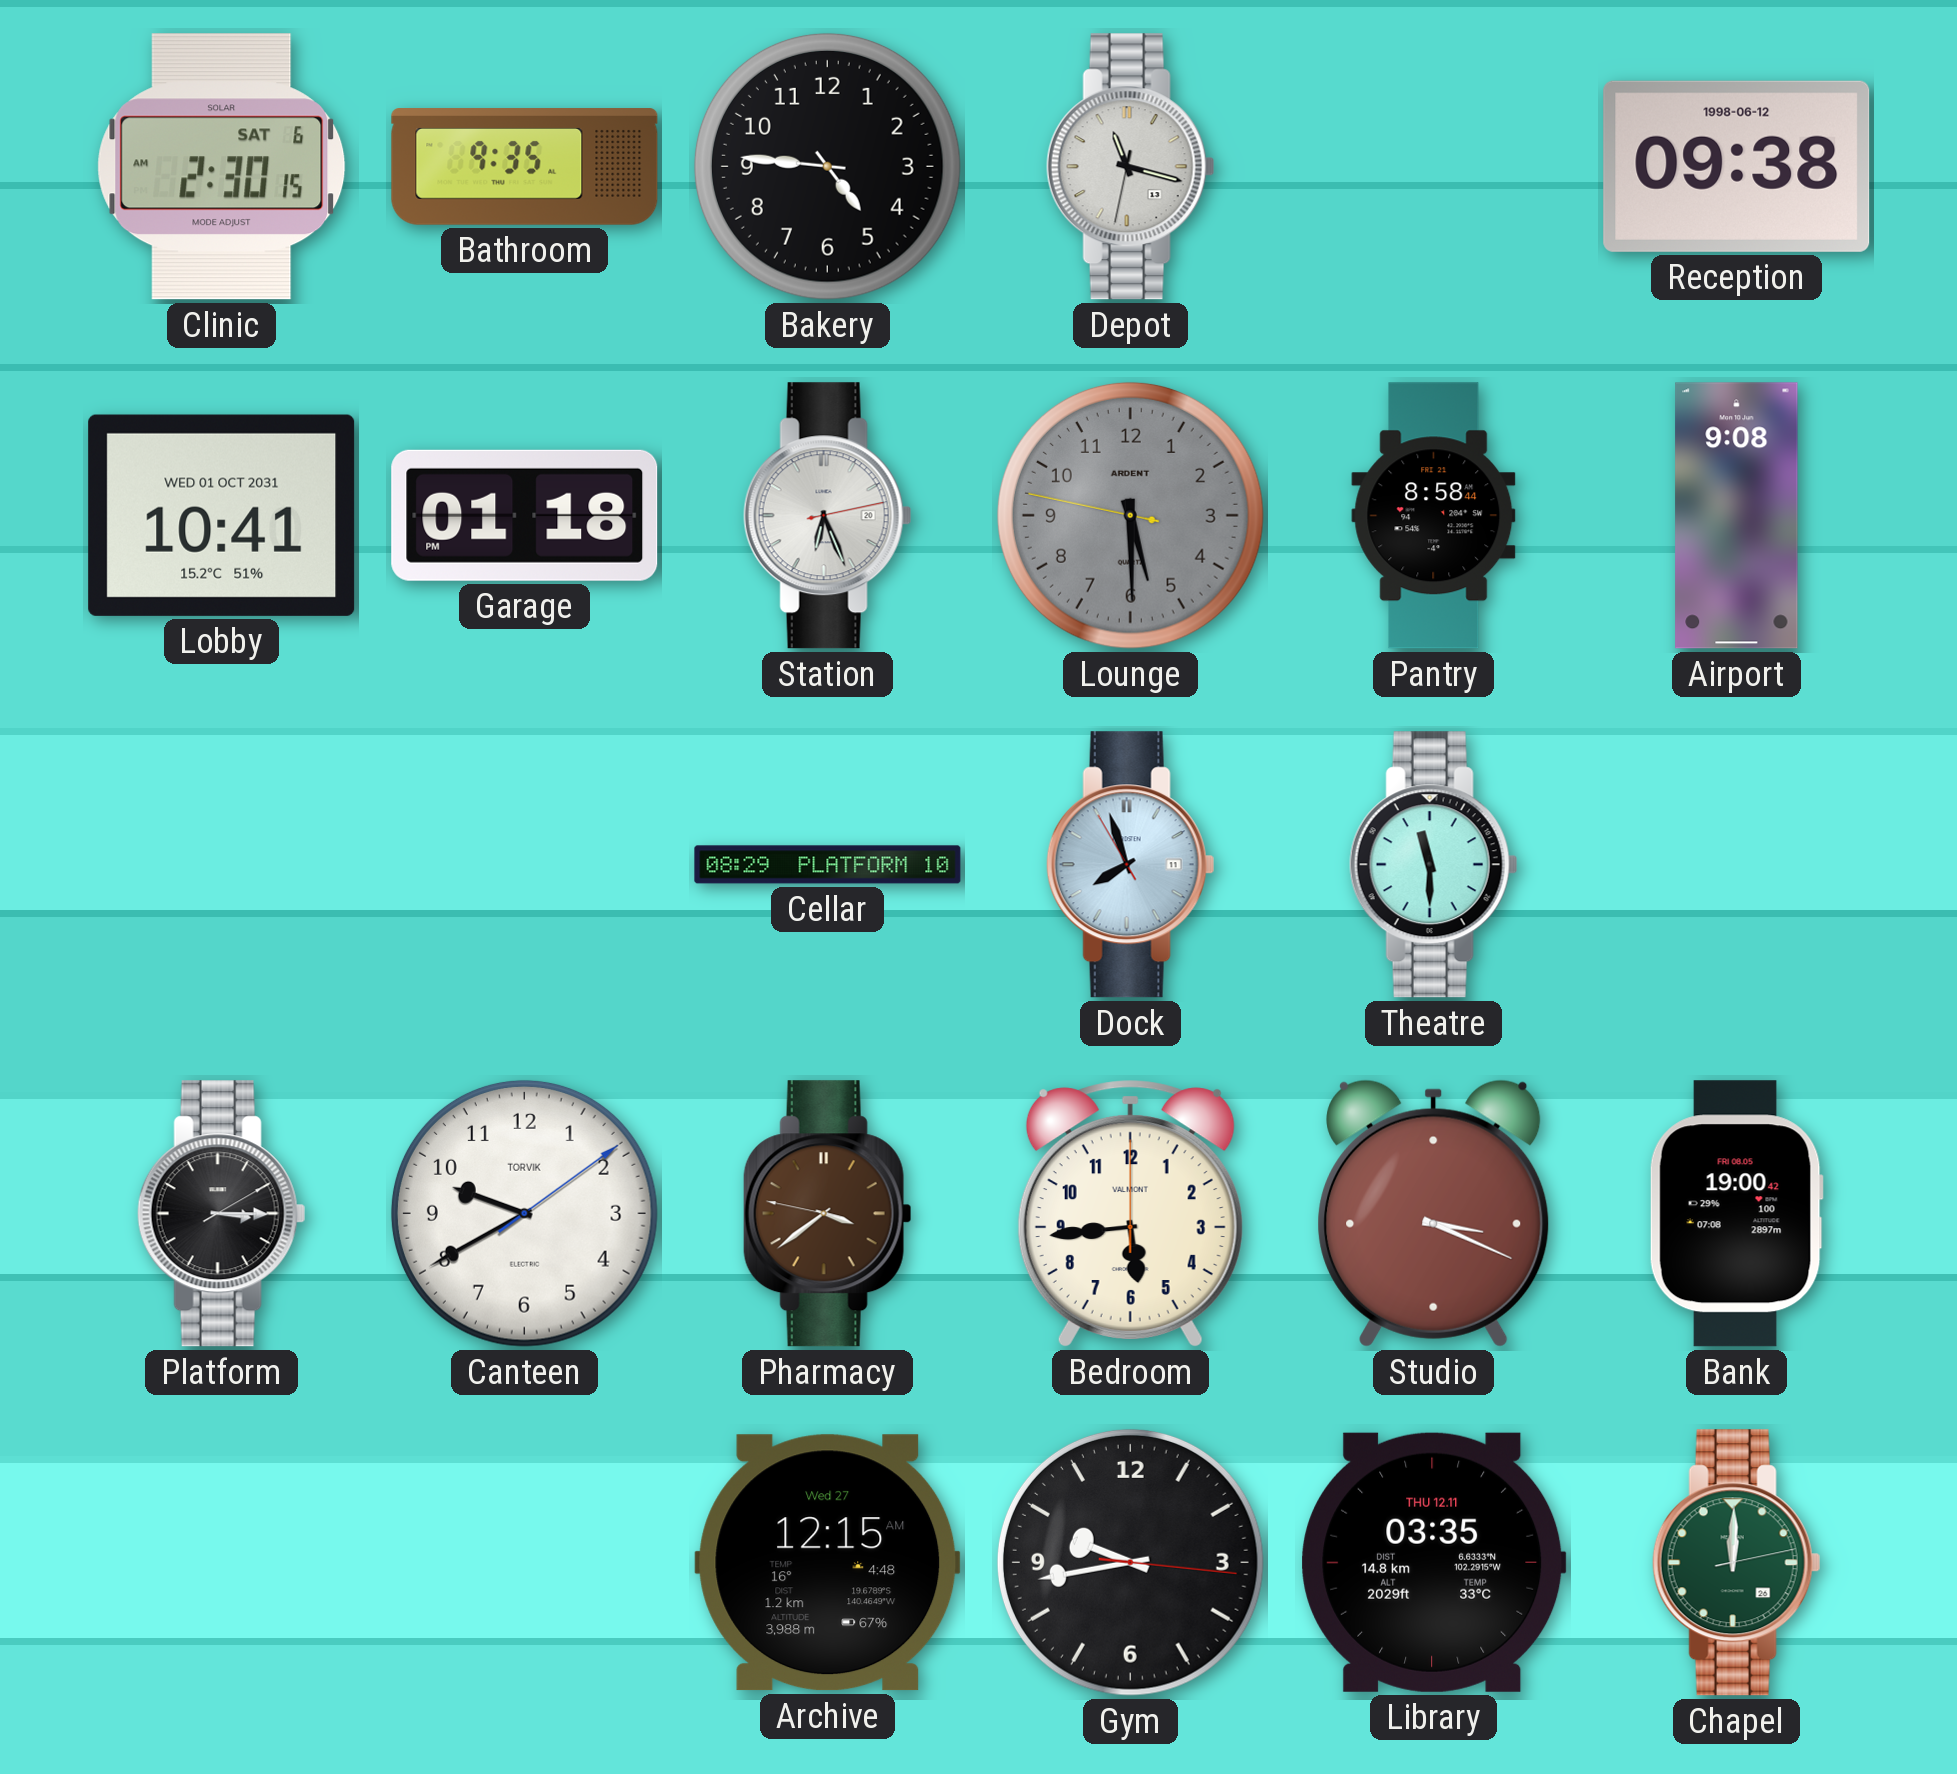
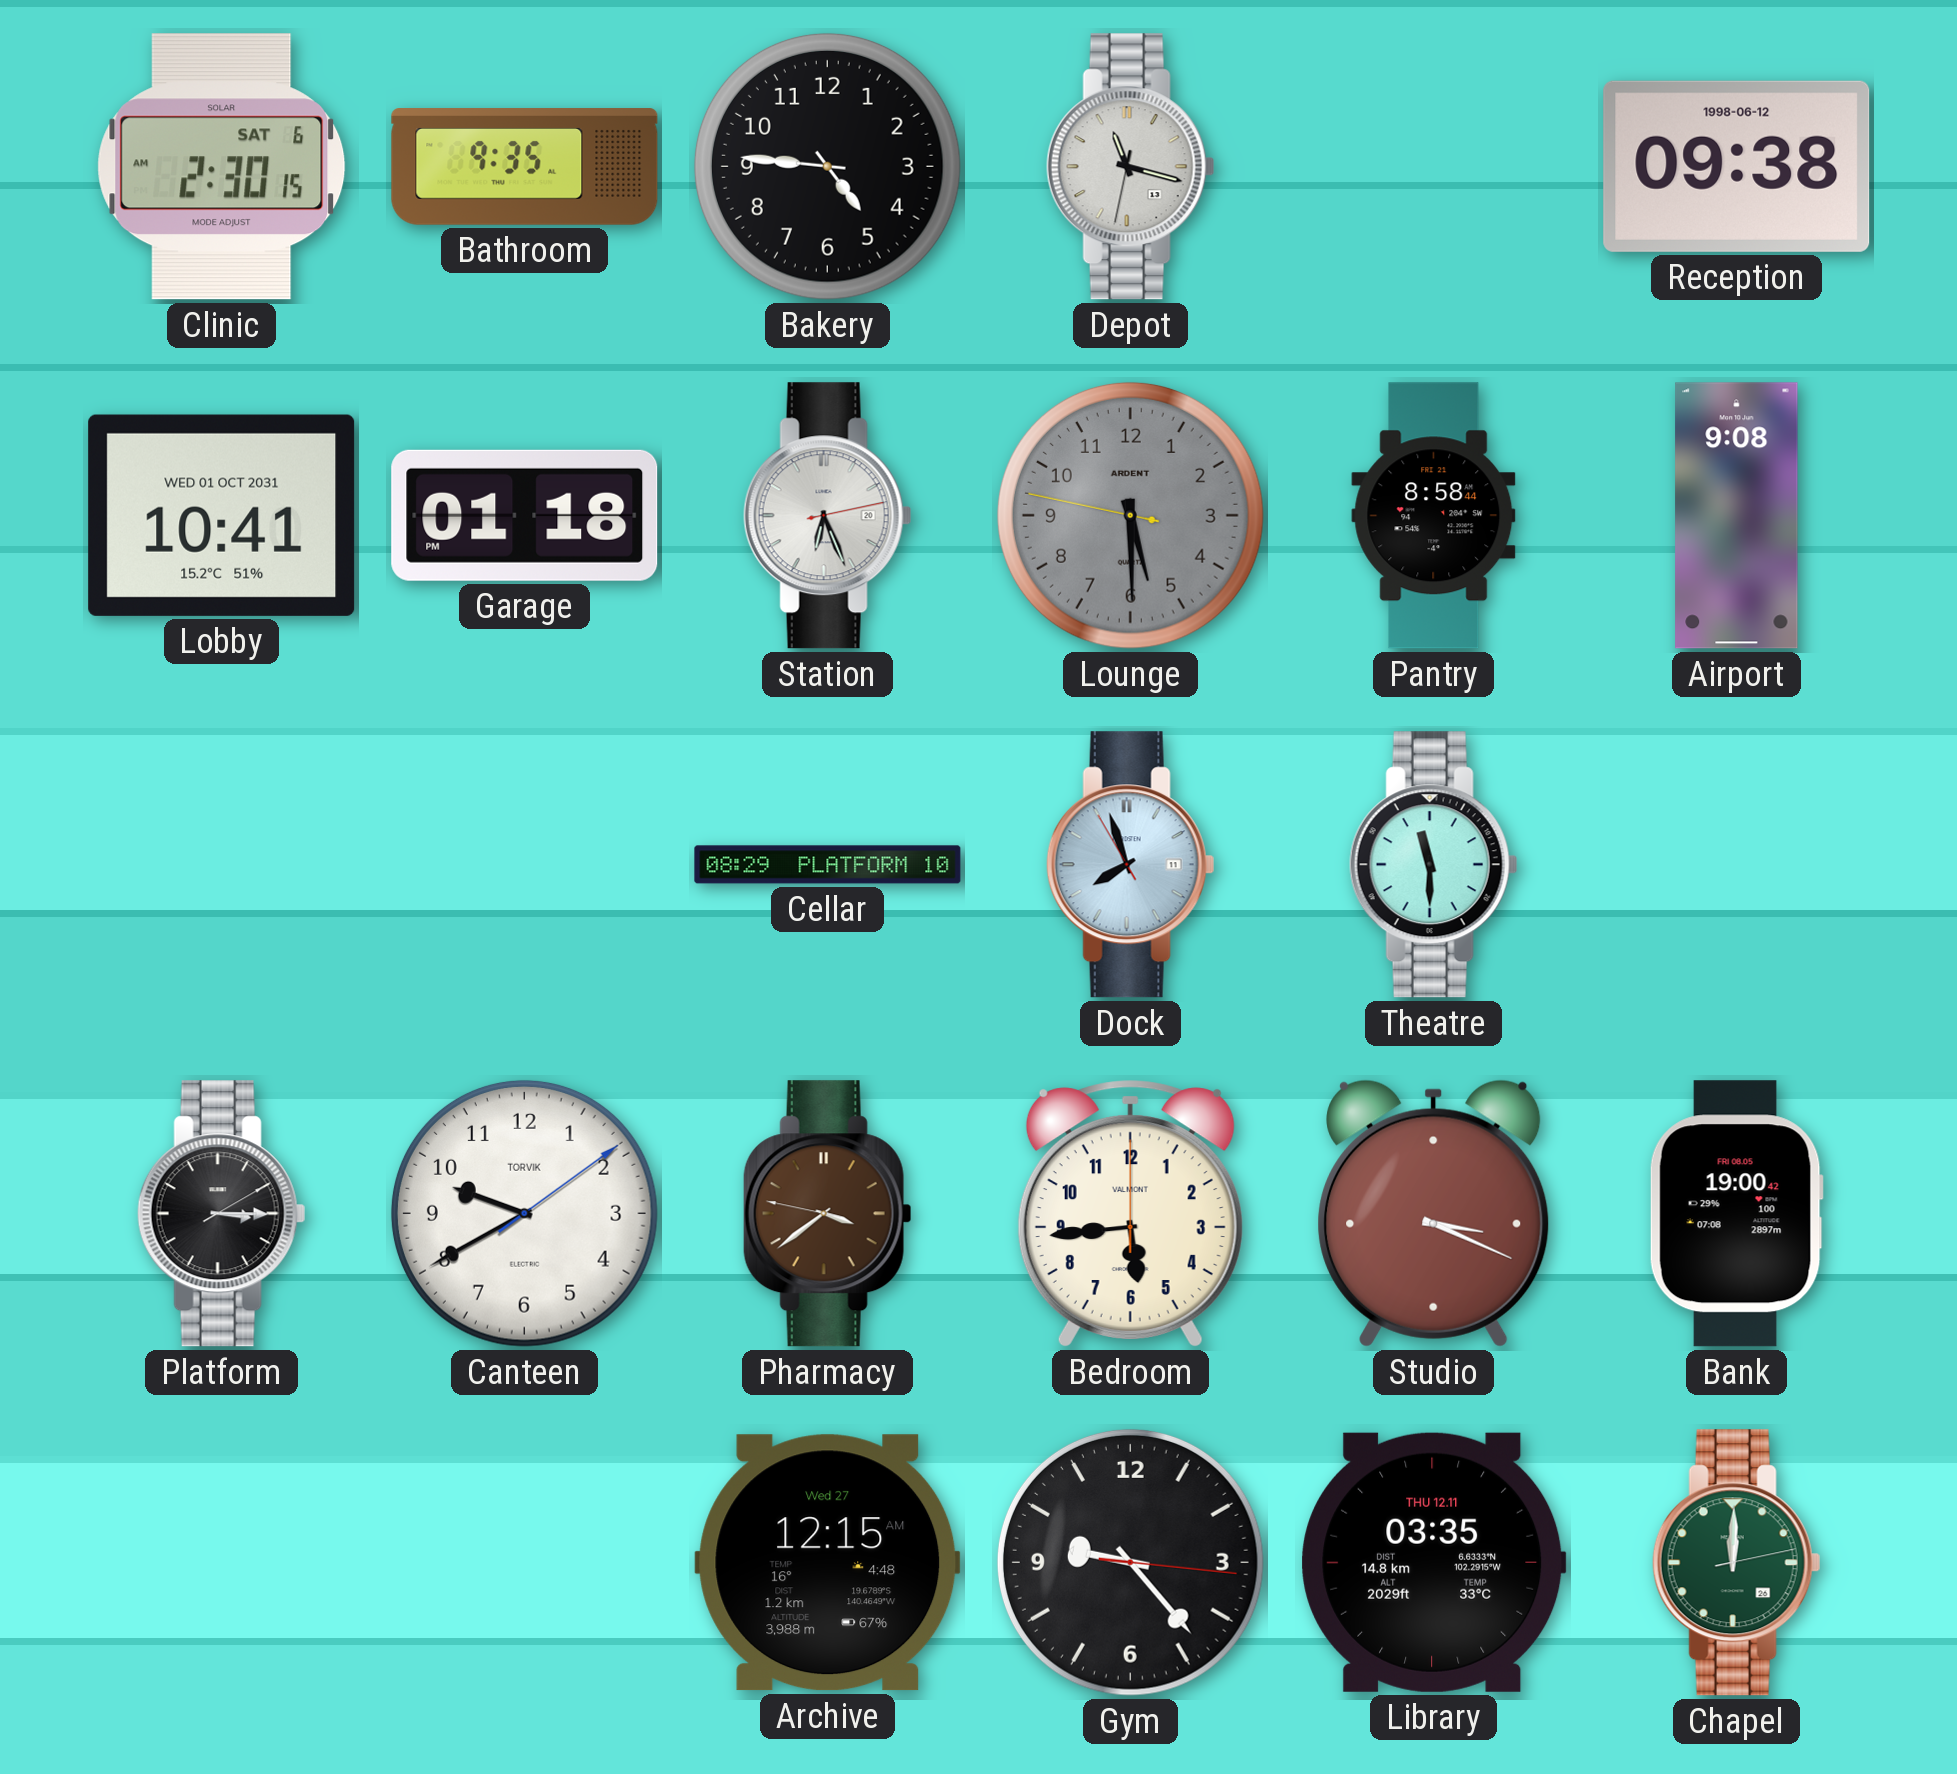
Gym: 9:43 -> 9:23 (1130, 1562)
